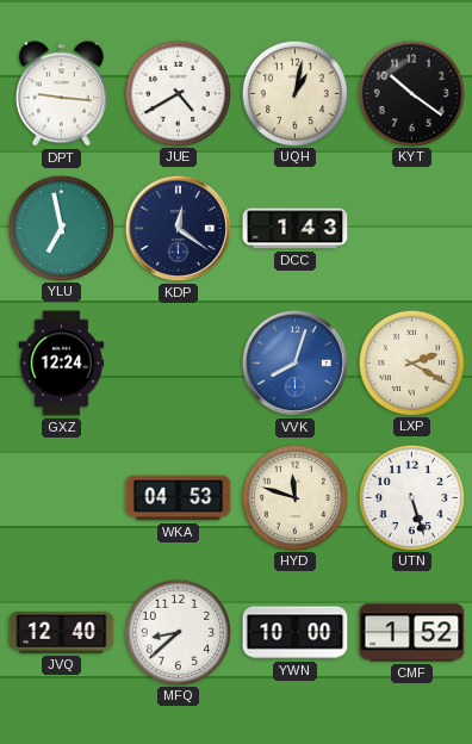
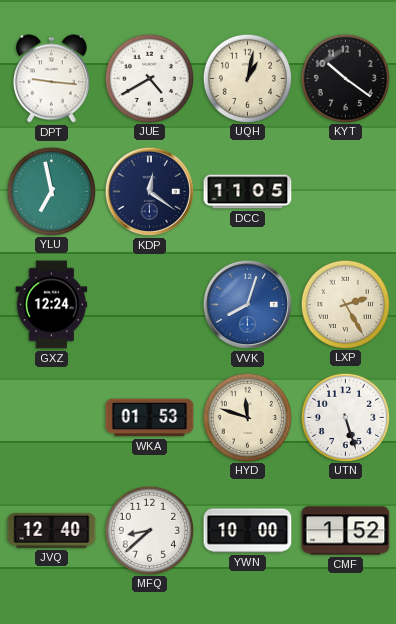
DCC: 1:43 -> 11:05 (248, 192)
LXP: 2:20 -> 2:25 (345, 304)
WKA: 04:53 -> 01:53 (150, 418)
